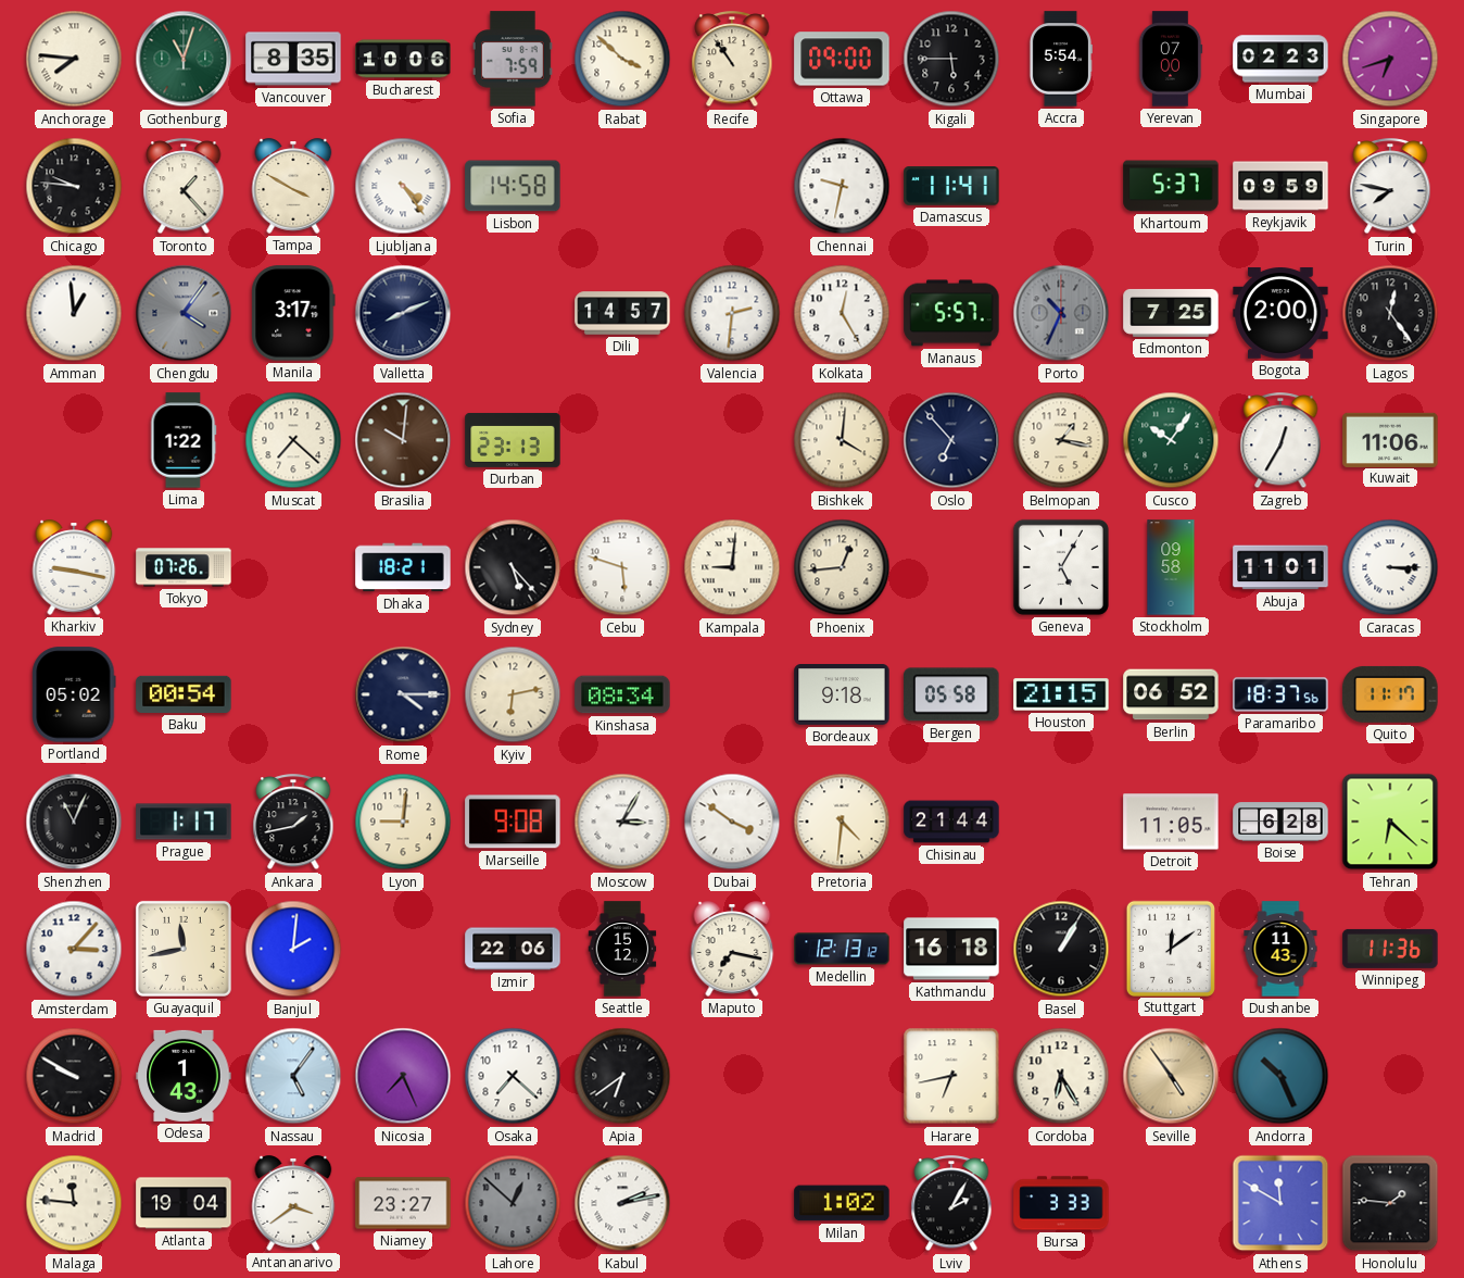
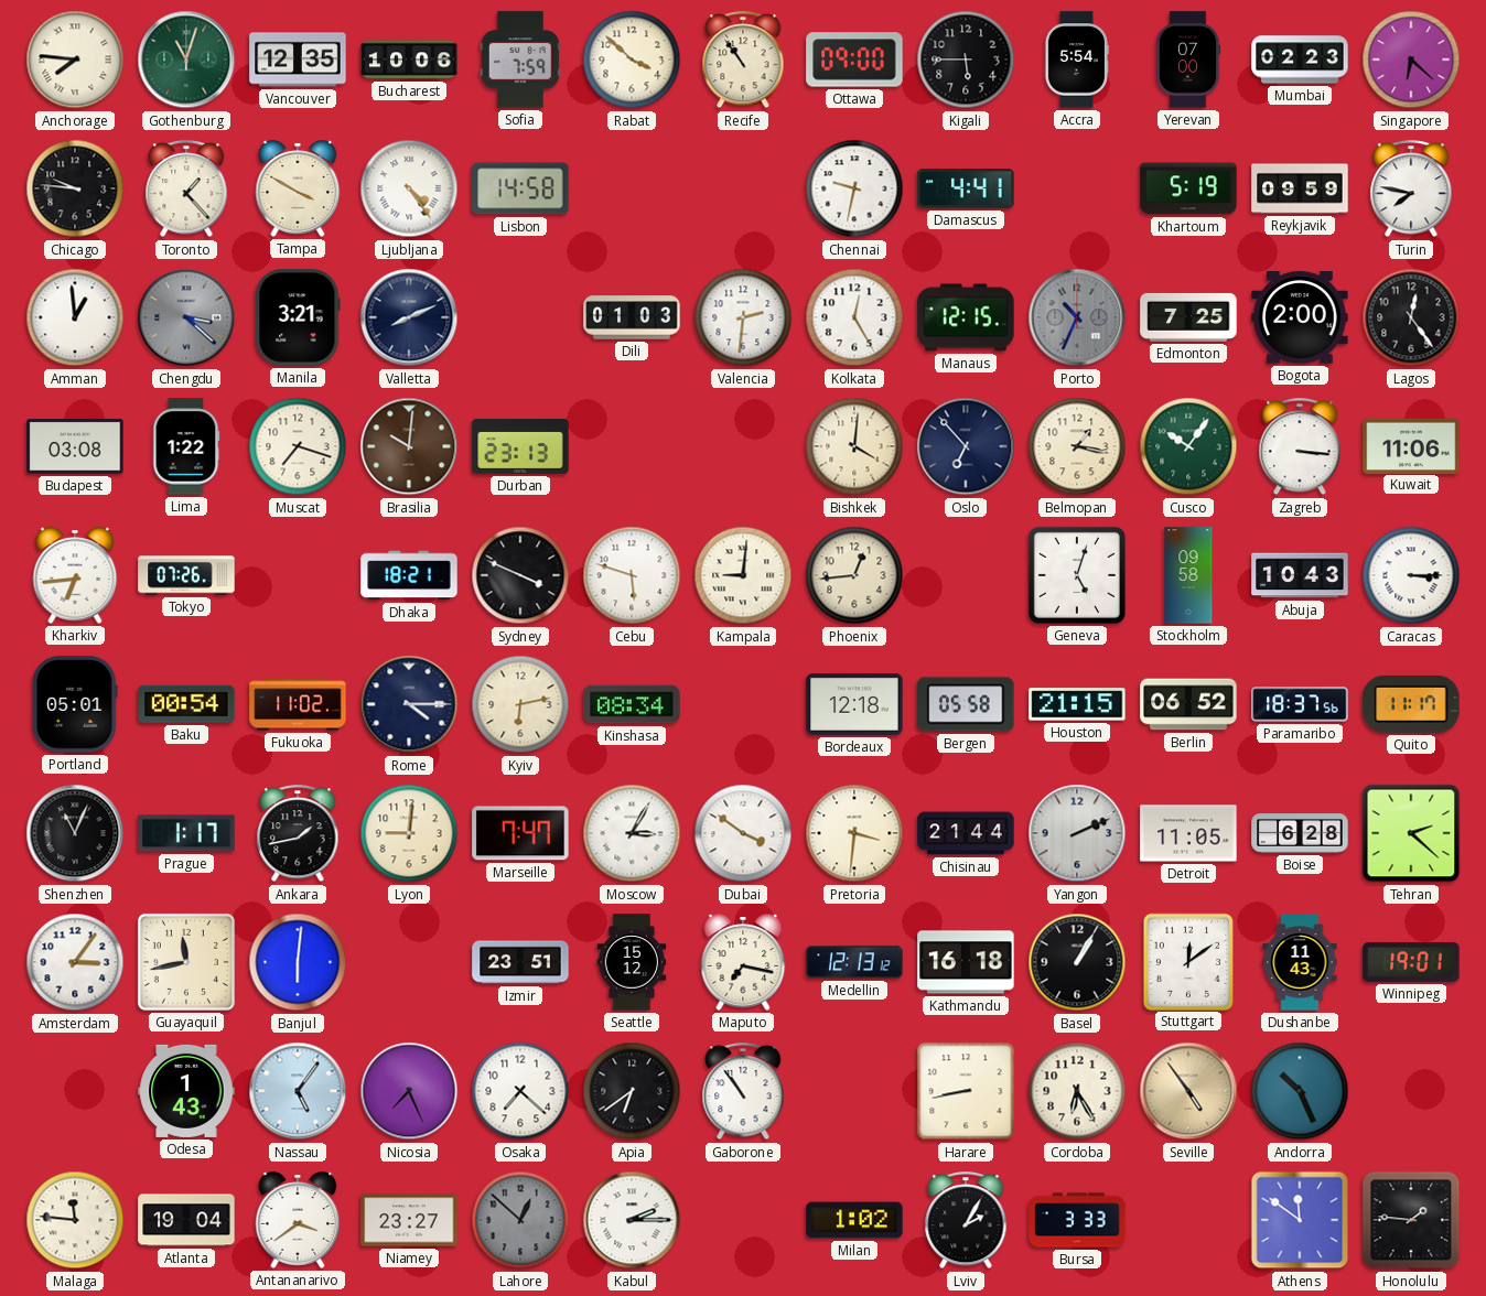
Vancouver: 8:35 -> 12:35 (298, 60)
Singapore: 6:42 -> 6:22 (1411, 60)
Damascus: 11:41 -> 4:41 (966, 188)
Khartoum: 5:37 -> 5:19 (1188, 188)
Chengdu: 4:06 -> 3:22 (186, 317)
Manila: 3:17 -> 3:21 (298, 317)
Dili: 14:57 -> 01:03 (632, 317)
Manaus: 5:57 -> 12:15 (966, 317)
Budapest: none -> 03:08 (75, 446)
Muscat: 7:22 -> 7:18 (298, 446)
Zagreb: 12:35 -> 3:16 (1300, 447)
Kharkiv: 9:17 -> 6:44 (75, 575)
Sydney: 5:23 -> 3:49 (520, 575)
Geneva: 5:05 -> 5:03 (1077, 575)
Abuja: 11:01 -> 10:43 (1300, 575)
Portland: 05:02 -> 05:01 (75, 704)
Fukuoka: none -> 11:02 (298, 704)
Bordeaux: 9:18 -> 12:18 (854, 705)
Marseille: 9:08 -> 7:47 (520, 833)
Pretoria: 4:31 -> 3:31 (854, 833)
Yangon: none -> 2:11 (1077, 833)
Tehran: 6:22 -> 2:22 (1411, 833)
Amsterdam: 3:07 -> 3:06 (75, 962)
Banjul: 2:01 -> 6:01 (298, 962)
Izmir: 22:06 -> 23:51 (520, 962)
Winnipeg: 11:36 -> 19:01 (1411, 962)
Madrid: 9:50 -> none (74, 1076)
Gaborone: none -> 10:54 (743, 1092)
Harare: 6:43 -> 8:43 (966, 1091)
Kabul: 2:13 -> 2:15 (632, 1220)
Athens: 11:50 -> 11:51 (1300, 1220)
